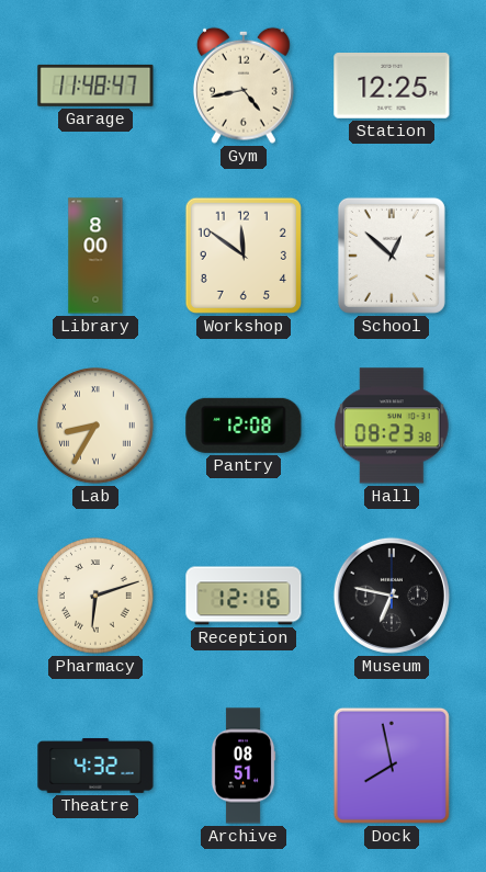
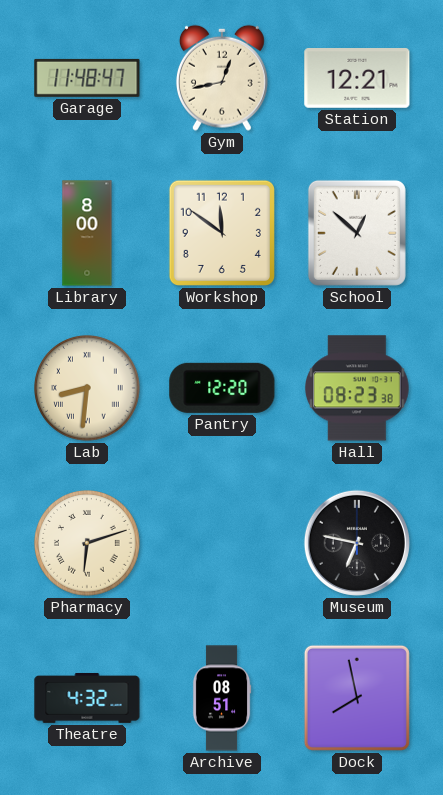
Gym: 4:43 -> 12:43 (222, 78)
Station: 12:25 -> 12:21 (357, 79)
Lab: 8:35 -> 8:31 (88, 389)
Pantry: 12:08 -> 12:20 (222, 388)
Reception: 12:16 -> none (244, 596)
